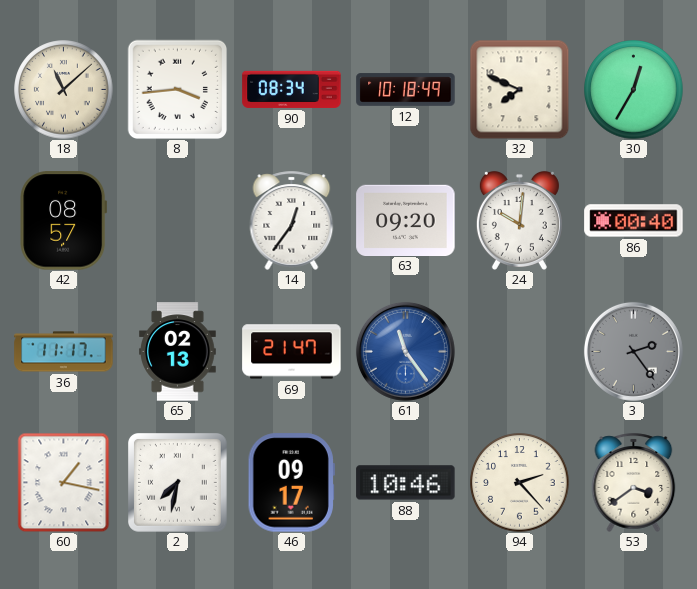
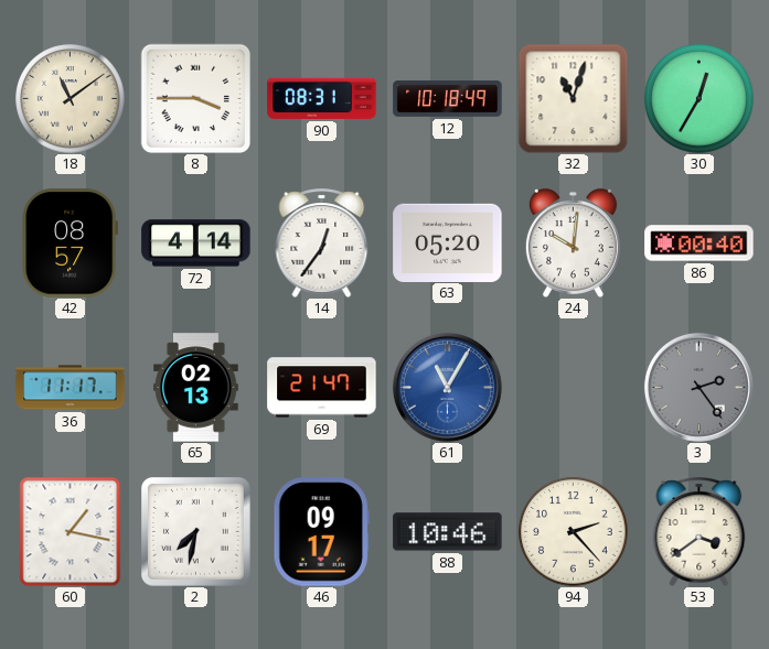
18: 11:08 -> 11:09 (71, 99)
8: 3:44 -> 3:45 (195, 98)
90: 08:34 -> 08:31 (322, 98)
32: 7:49 -> 11:03 (573, 98)
72: none -> 4:14 (196, 244)
63: 09:20 -> 05:20 (448, 242)
61: 11:24 -> 11:05 (447, 387)
